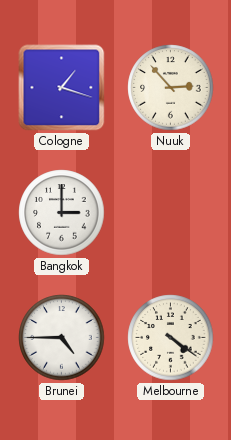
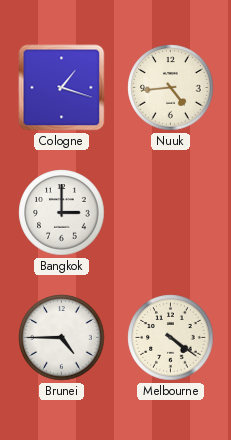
Nuuk: 2:53 -> 4:44 (171, 88)
